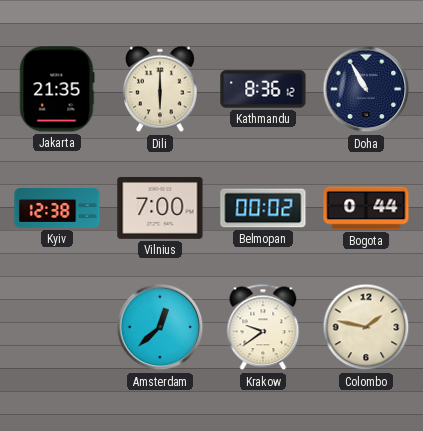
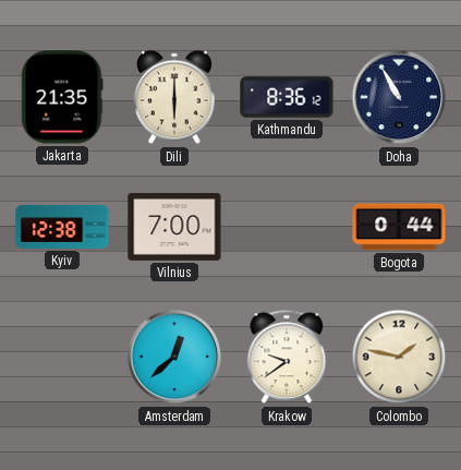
Belmopan: 00:02 -> none (263, 208)
